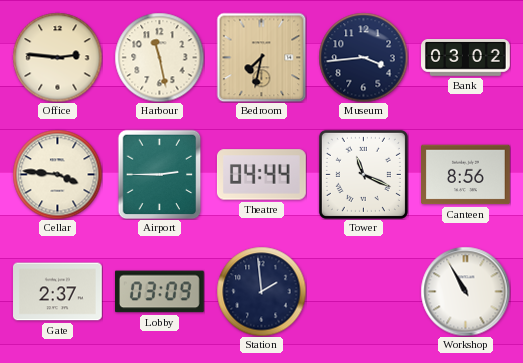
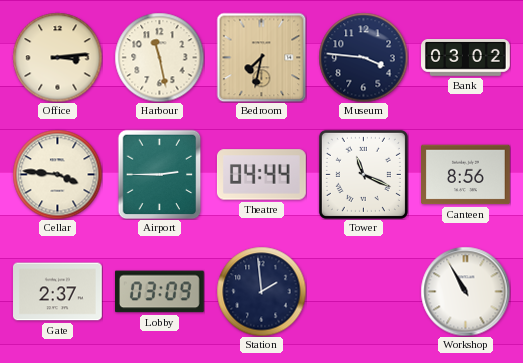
Office: 2:46 -> 3:14 (57, 57)
Museum: 3:44 -> 3:46 (363, 57)
